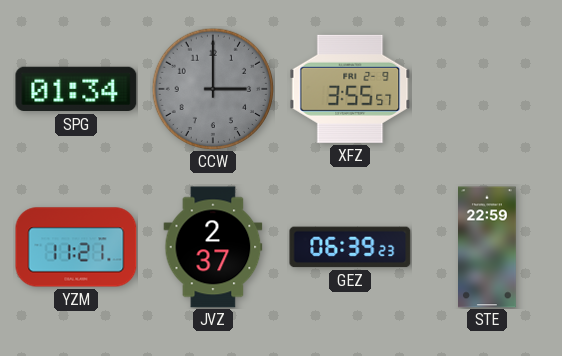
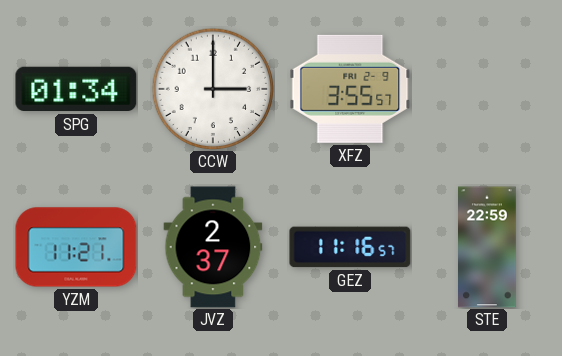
CCW dial: grey -> white (213, 89)
GEZ: 06:39 -> 11:16 (350, 247)
